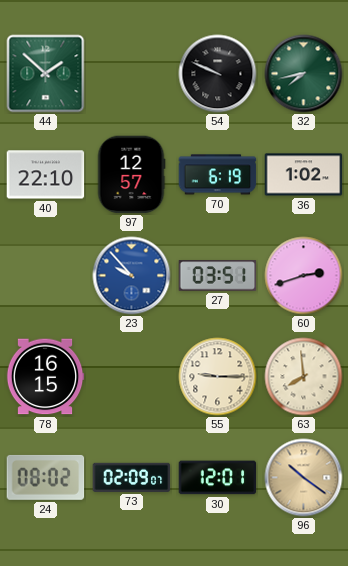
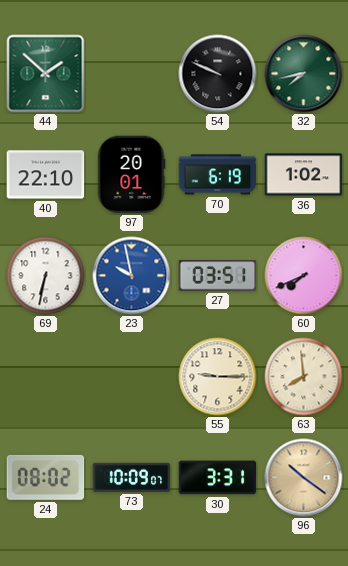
97: 12:57 -> 20:01 (131, 175)
69: none -> 6:32 (46, 276)
23: 9:53 -> 9:58 (132, 276)
60: 2:42 -> 7:41 (304, 276)
78: 16:15 -> none (45, 377)
73: 02:09 -> 10:09 (132, 477)
30: 12:01 -> 3:31 (218, 478)
